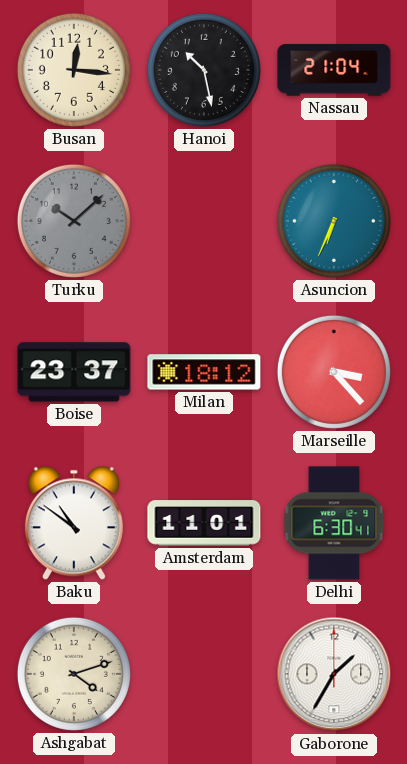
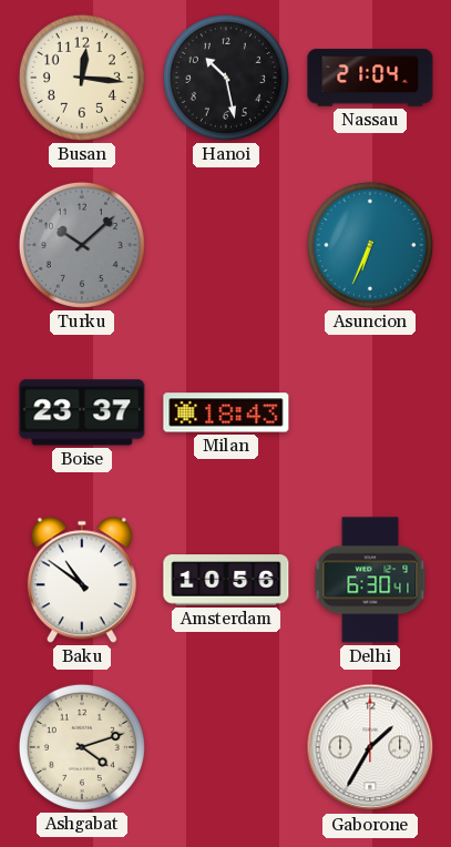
Milan: 18:12 -> 18:43 (226, 412)
Marseille: 3:23 -> none (334, 372)
Amsterdam: 11:01 -> 10:56 (226, 580)
